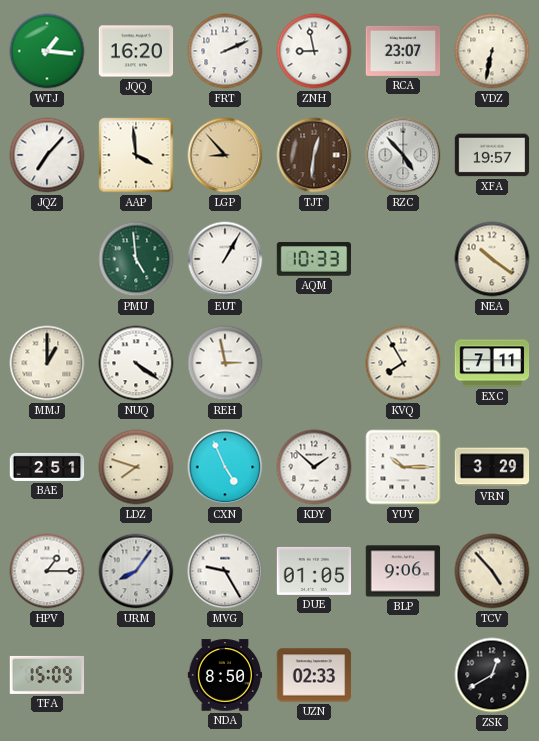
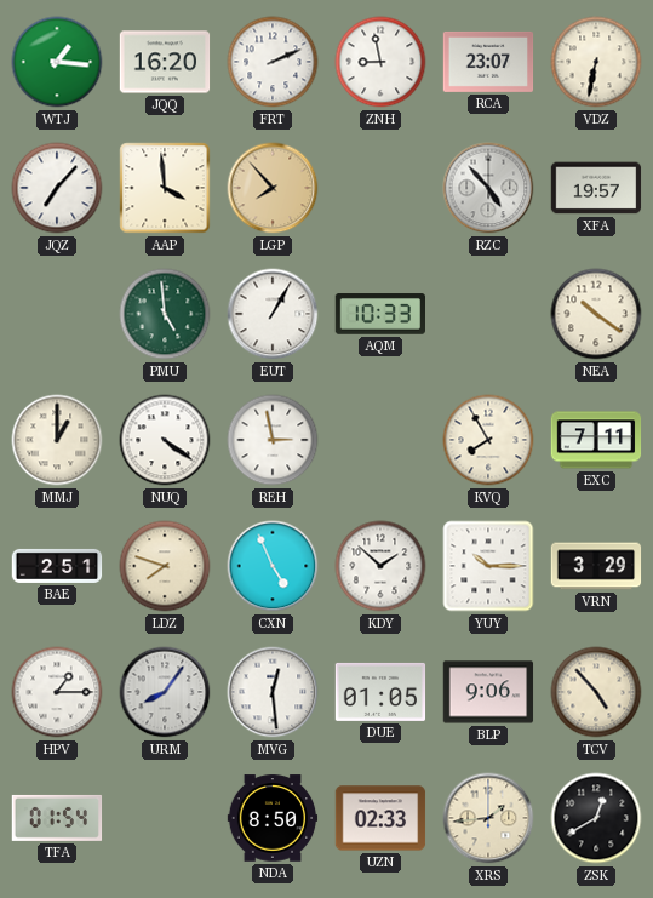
LGP: 8:53 -> 7:53 (273, 188)
TJT: 12:31 -> none (314, 155)
MVG: 9:25 -> 12:29 (273, 692)
TFA: 15:09 -> 01:54 (57, 818)
XRS: none -> 1:44 (488, 818)
